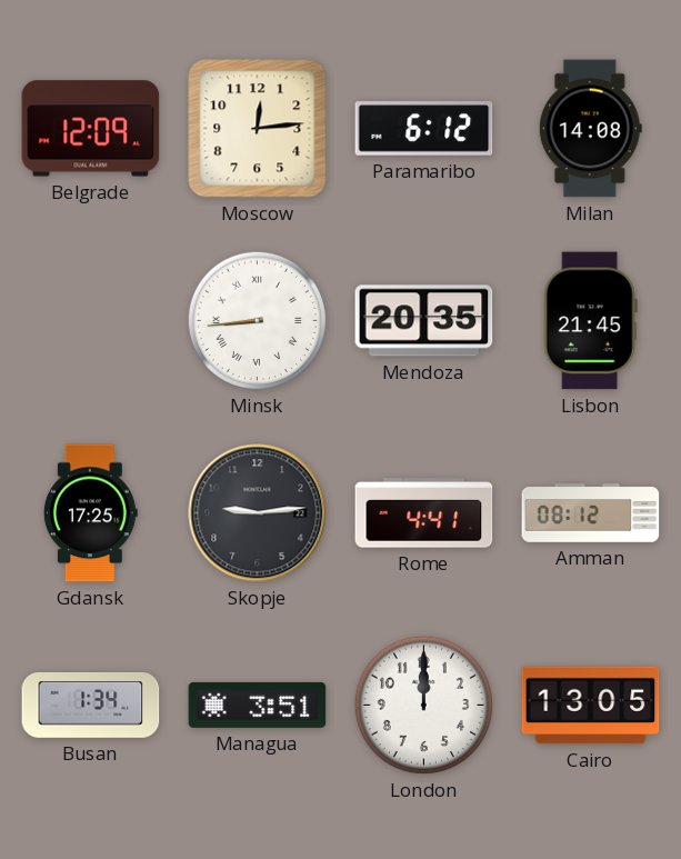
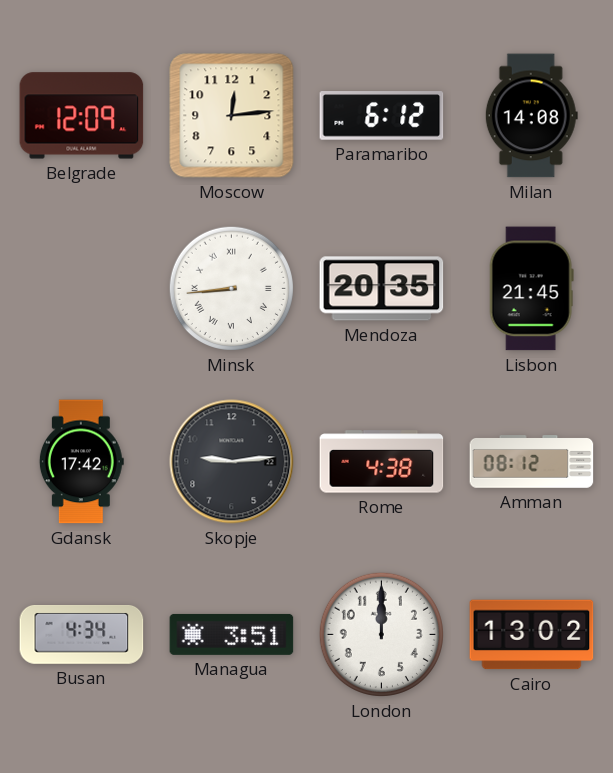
Gdansk: 17:25 -> 17:42 (81, 462)
Rome: 4:41 -> 4:38 (382, 462)
Busan: 1:34 -> 4:34 (82, 635)
Cairo: 13:05 -> 13:02 (532, 635)
